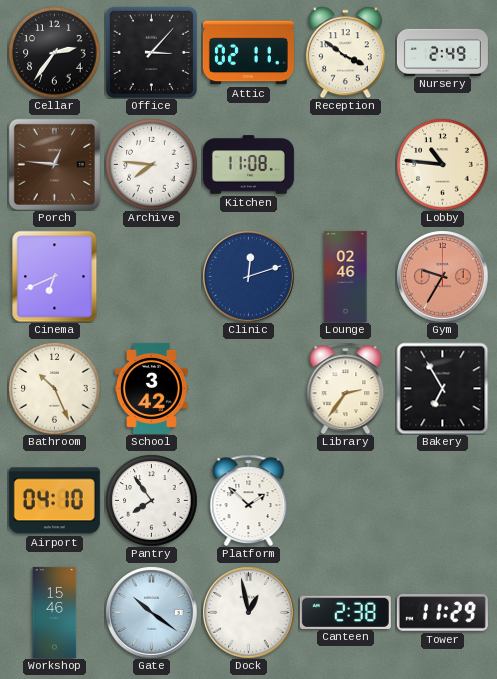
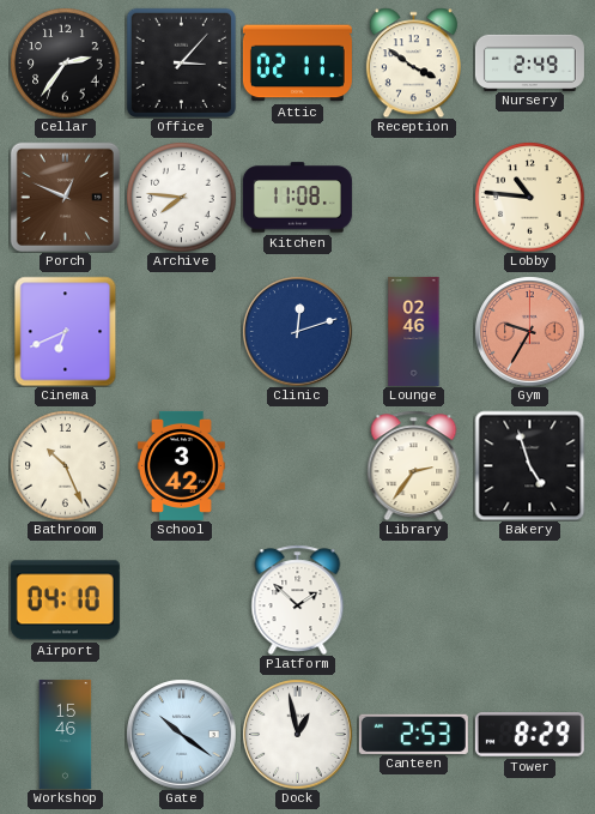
Porch: 12:46 -> 12:49 (65, 197)
Bakery: 6:55 -> 4:57 (529, 465)
Pantry: 7:54 -> none (151, 500)
Canteen: 2:38 -> 2:53 (413, 734)
Tower: 11:29 -> 8:29 (529, 735)
